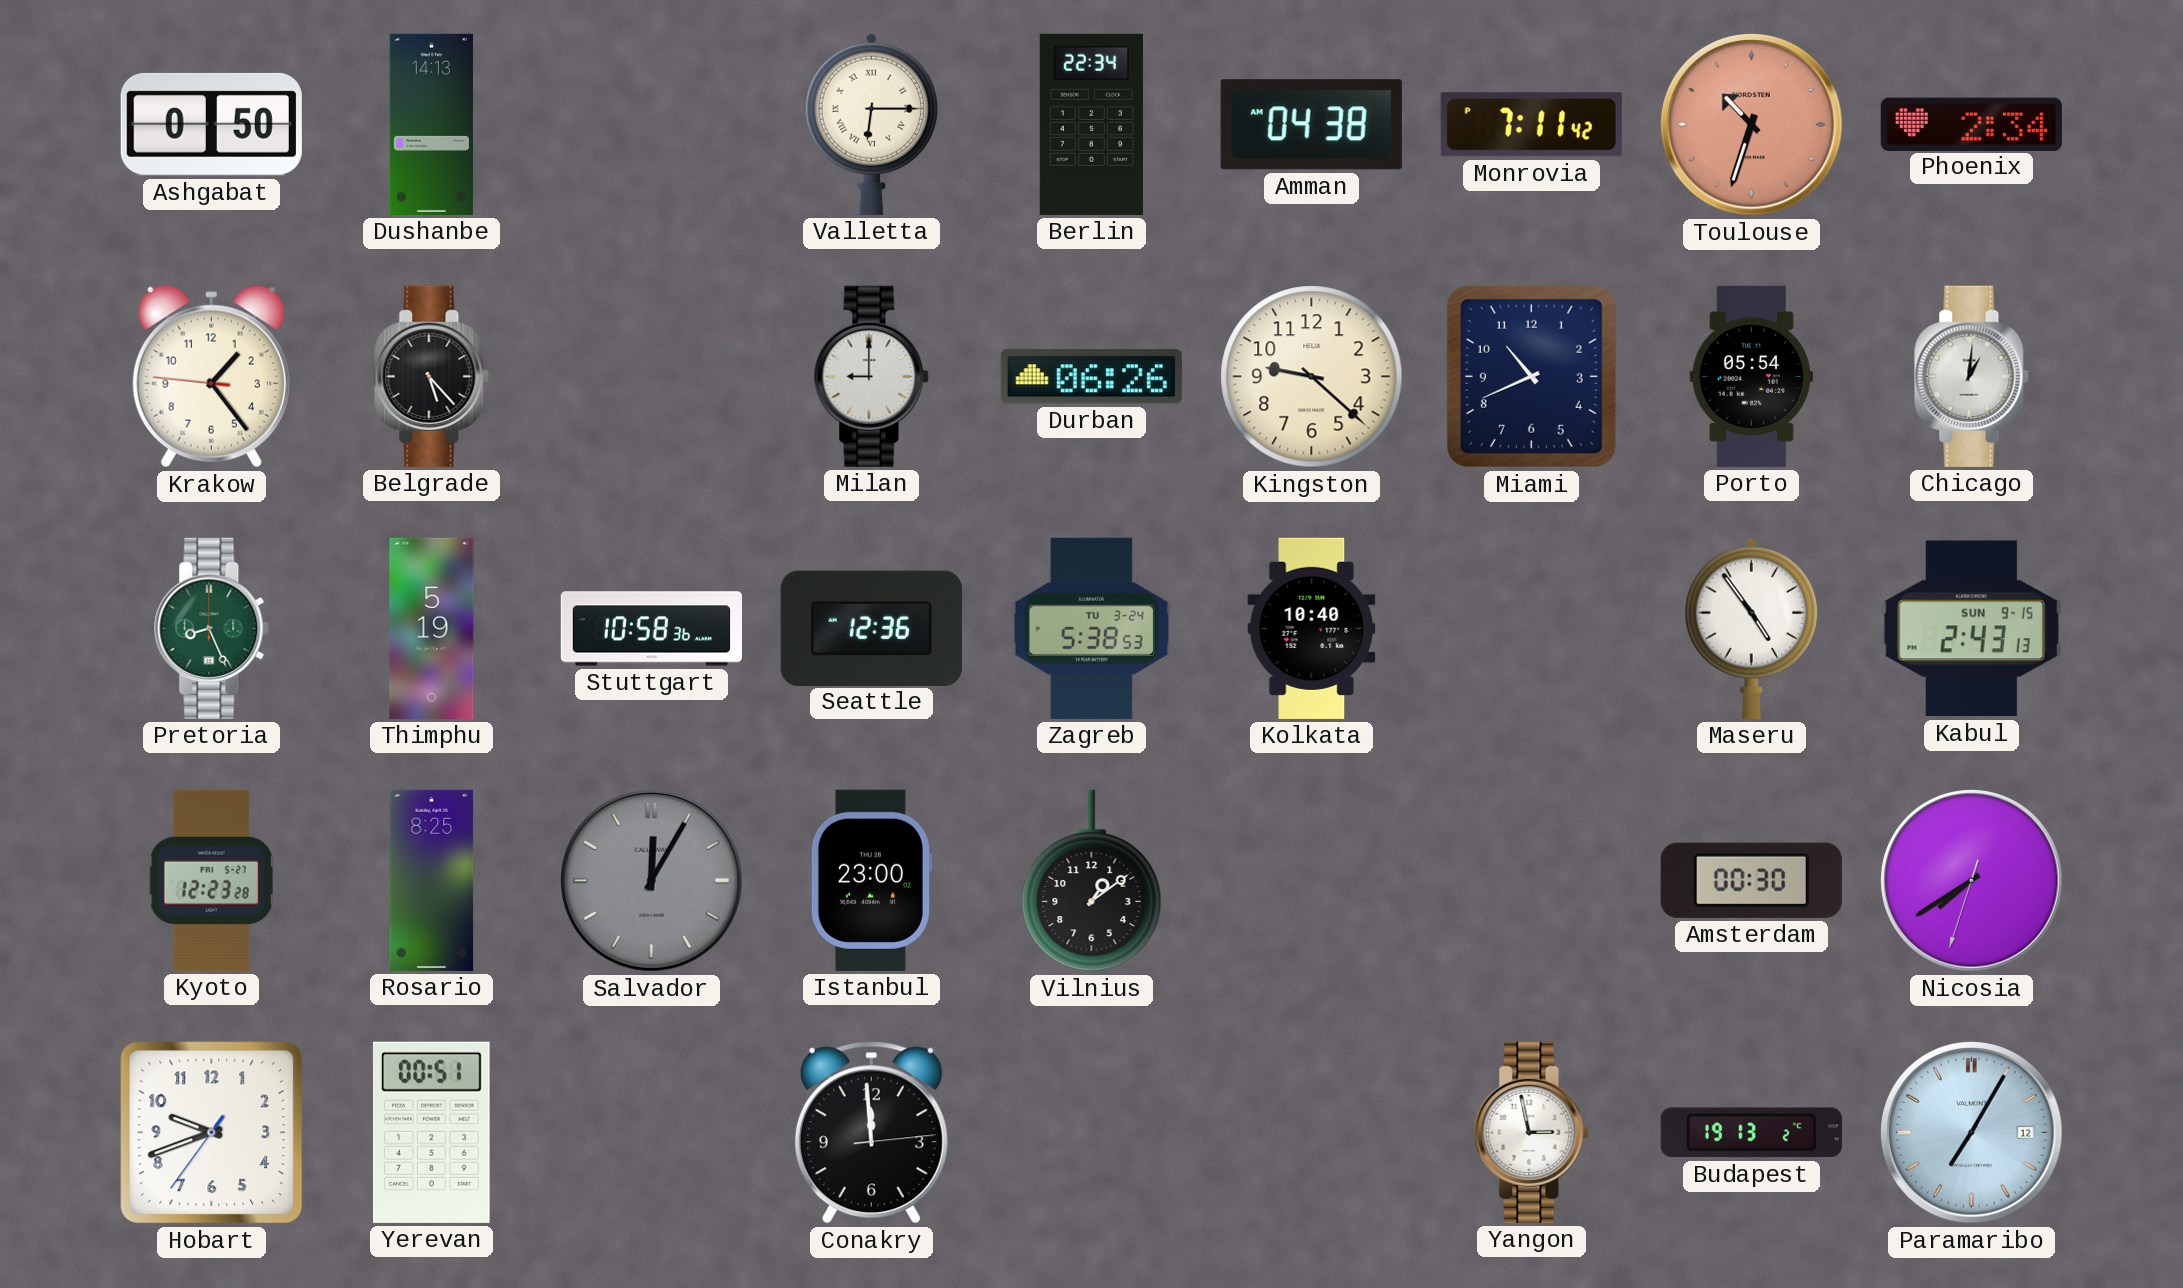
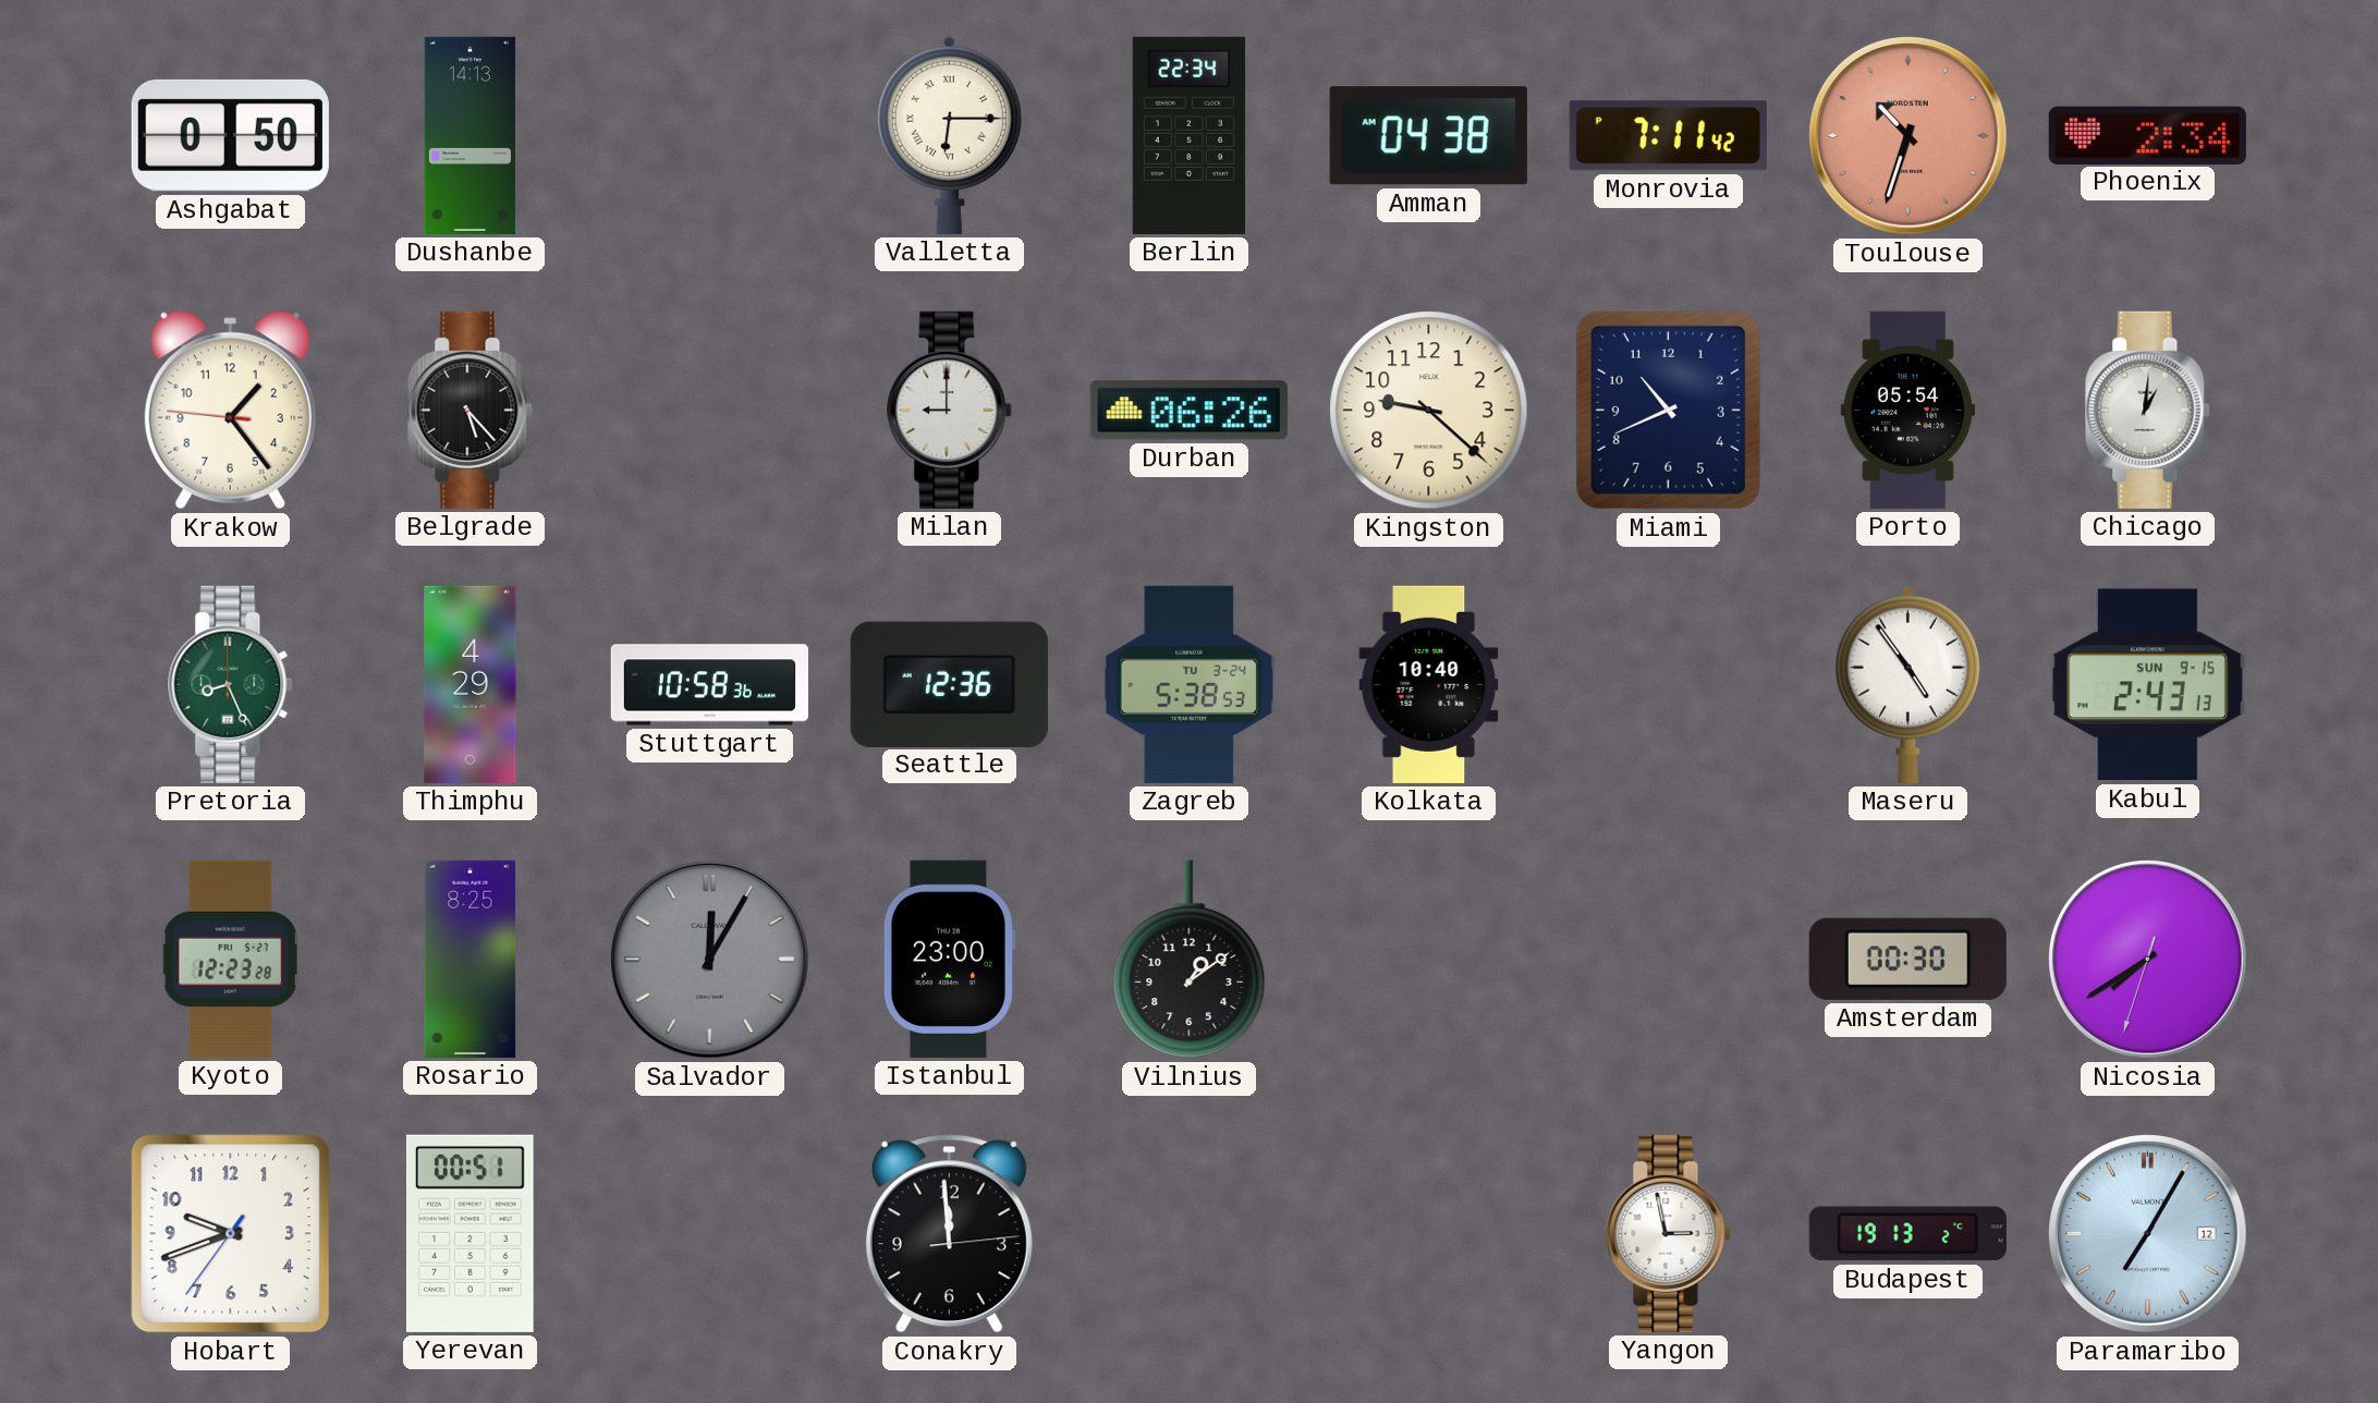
Thimphu: 5:19 -> 4:29 (471, 684)
